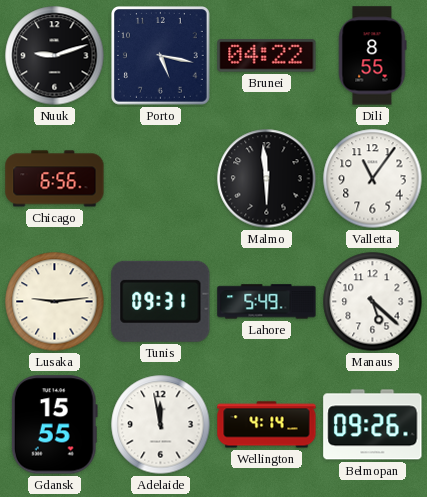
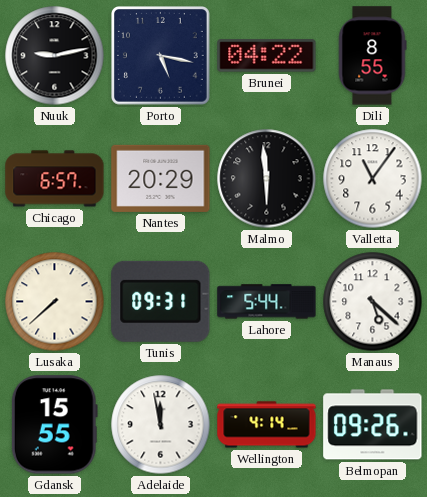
Nuuk: 9:12 -> 9:13 (55, 56)
Chicago: 6:56 -> 6:57 (55, 179)
Nantes: none -> 20:29 (161, 178)
Lusaka: 9:14 -> 7:38 (55, 302)
Lahore: 5:49 -> 5:44 (267, 302)
